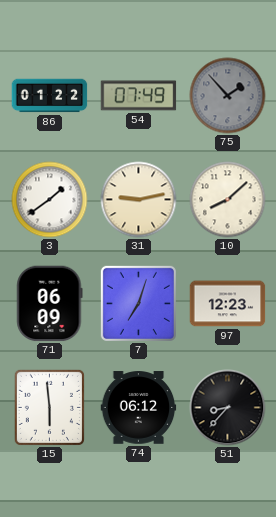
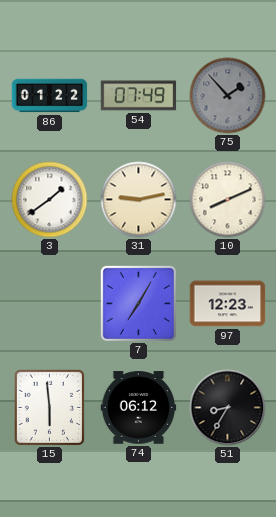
10: 8:08 -> 8:11 (228, 200)
71: 06:09 -> none (50, 304)
7: 7:03 -> 7:05 (138, 303)
51: 8:37 -> 8:35 (228, 408)
